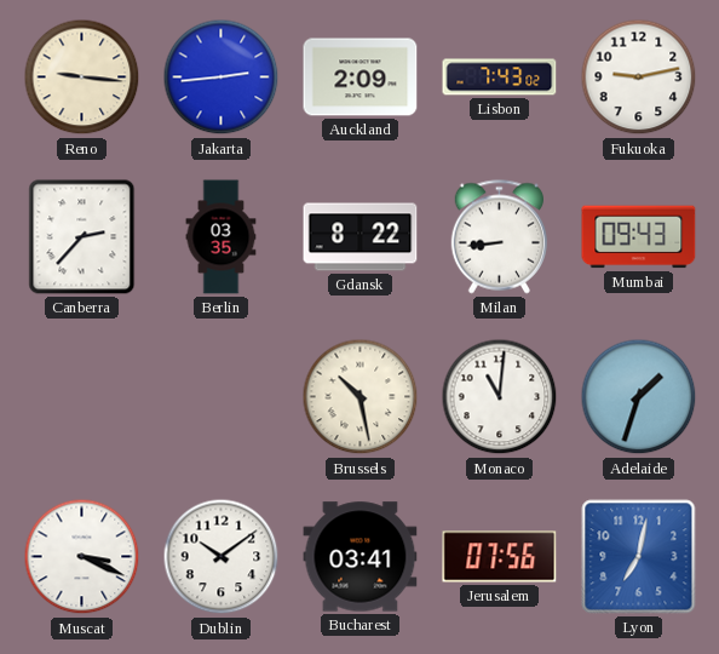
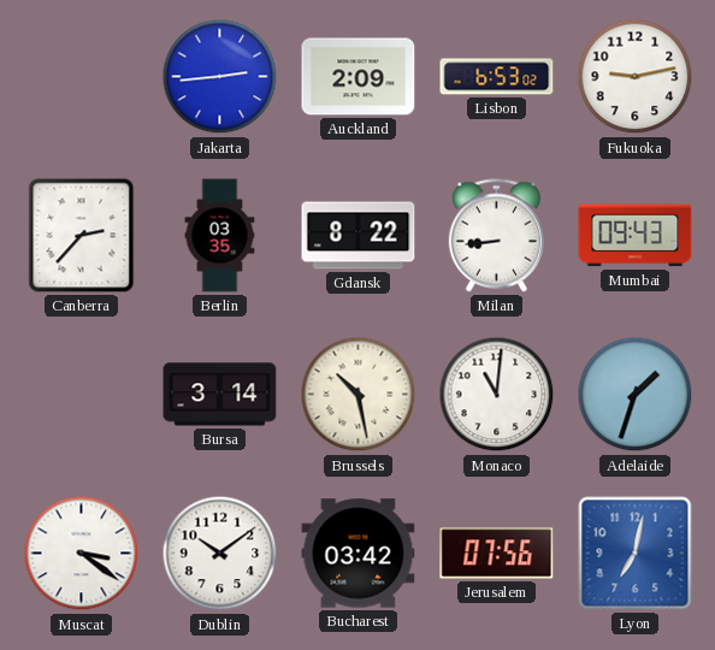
Reno: 9:16 -> none (82, 78)
Lisbon: 7:43 -> 6:53 (497, 77)
Bursa: none -> 3:14 (220, 395)
Muscat: 3:19 -> 3:21 (82, 554)
Bucharest: 03:41 -> 03:42 (359, 554)
